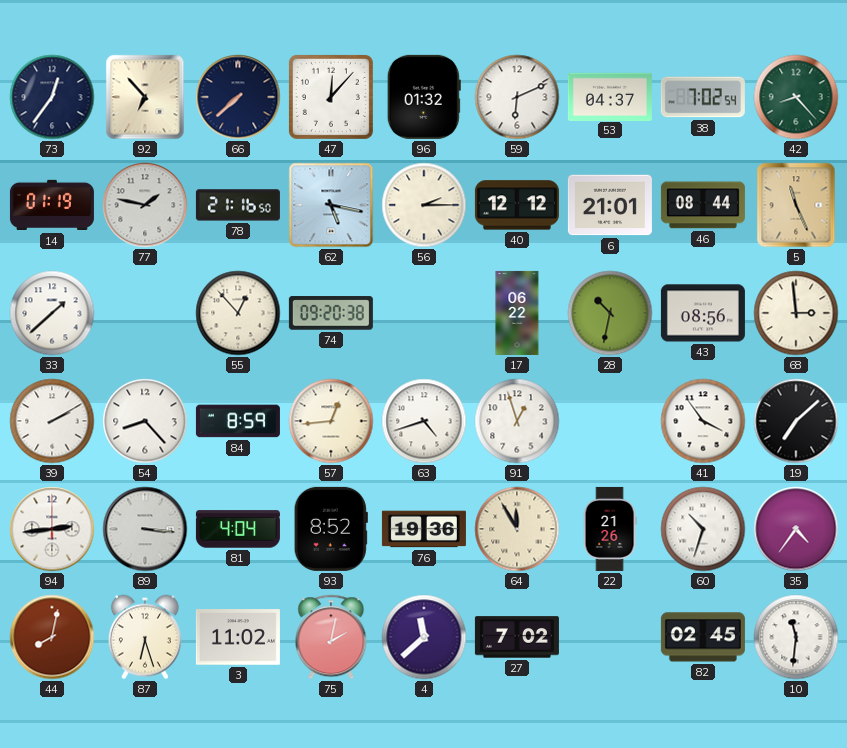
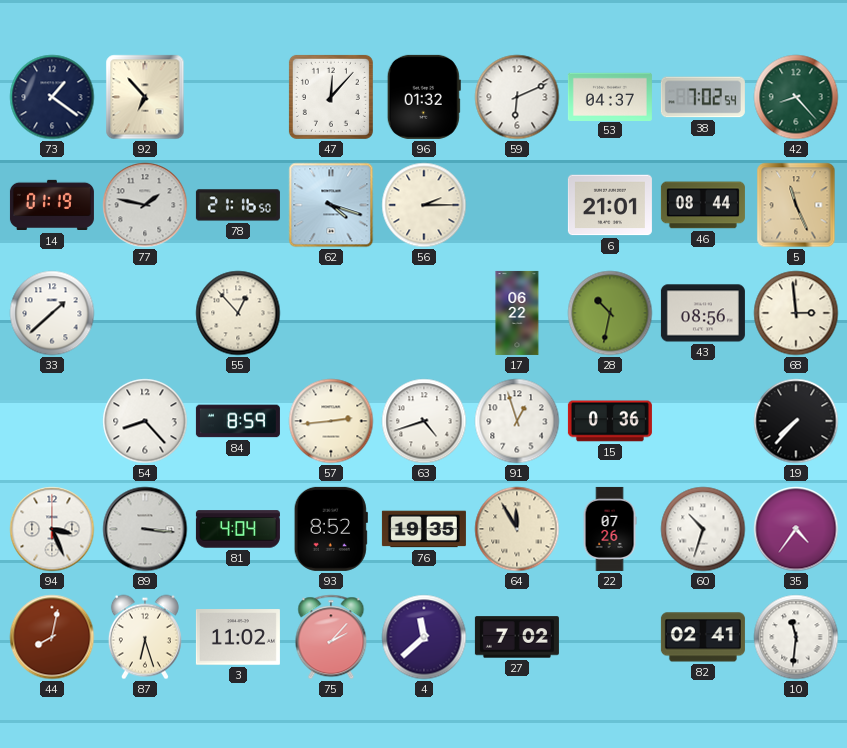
73: 12:36 -> 1:21 (52, 97)
66: 7:38 -> none (238, 97)
62: 5:17 -> 4:18 (331, 205)
40: 12:12 -> none (517, 205)
74: 09:20 -> none (331, 313)
39: 2:10 -> none (52, 421)
57: 12:44 -> 2:44 (331, 421)
15: none -> 0:36 (610, 421)
41: 3:54 -> none (703, 421)
19: 7:08 -> 7:37 (796, 421)
94: 2:44 -> 3:26 (52, 529)
76: 19:36 -> 19:35 (424, 529)
22: 21:26 -> 07:26 (610, 529)
75: 2:02 -> 2:07 (331, 637)
82: 02:45 -> 02:41 (703, 637)
